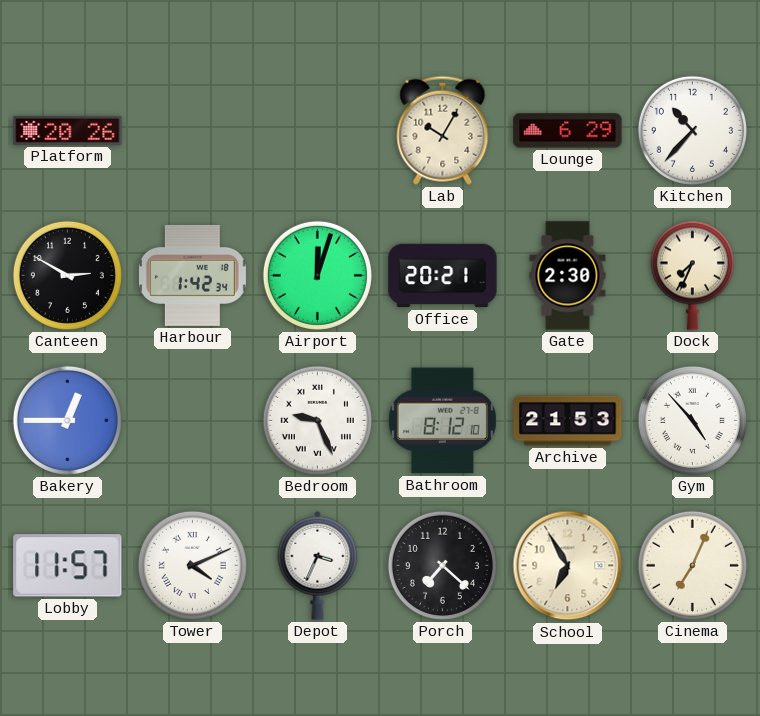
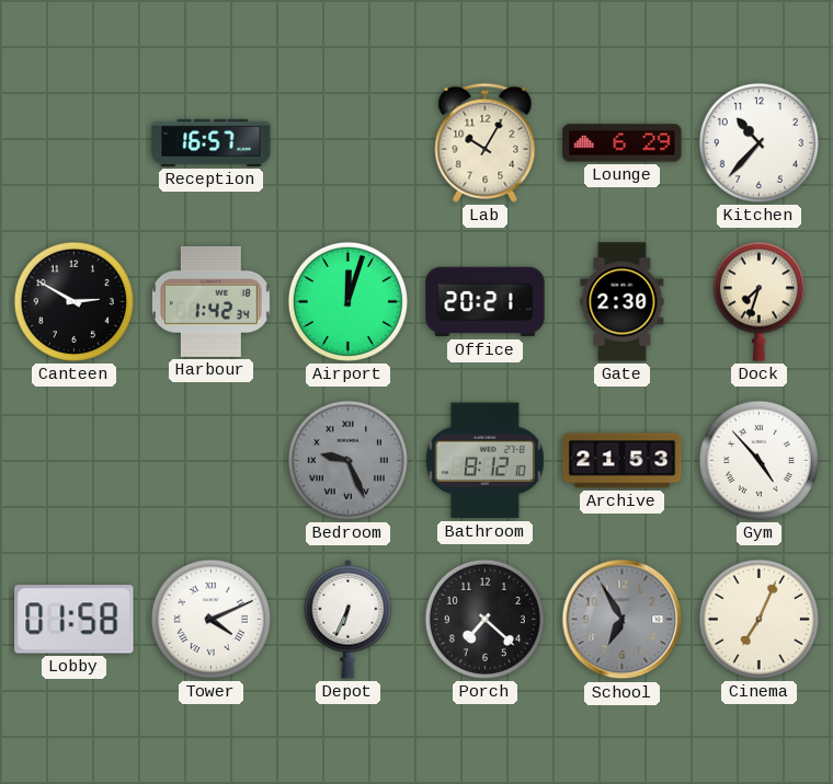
Platform: 20:26 -> none (68, 130)
Reception: none -> 16:57 (212, 142)
Dock: 7:34 -> 7:33 (758, 301)
Bakery: 12:45 -> none (67, 420)
Bedroom dial: white -> grey (347, 460)
Lobby: 11:57 -> 01:58 (75, 620)
Depot: 3:34 -> 6:34 (349, 619)
School dial: cream -> grey (623, 620)
